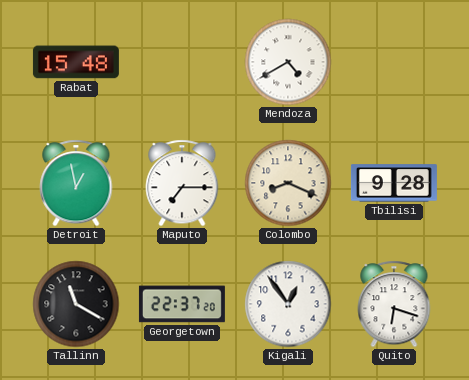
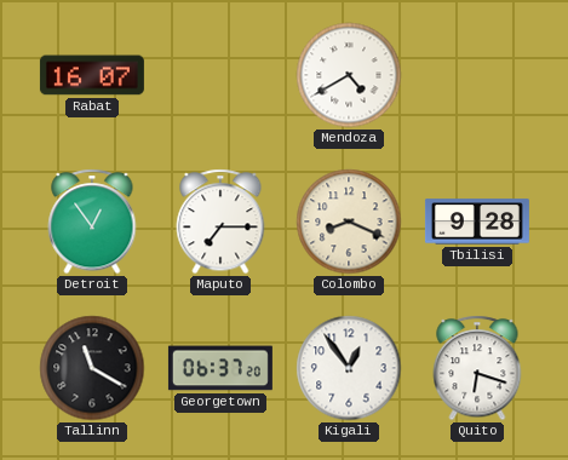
Rabat: 15:48 -> 16:07 (92, 75)
Detroit: 12:58 -> 12:54 (92, 222)
Georgetown: 22:37 -> 06:37 (220, 368)
